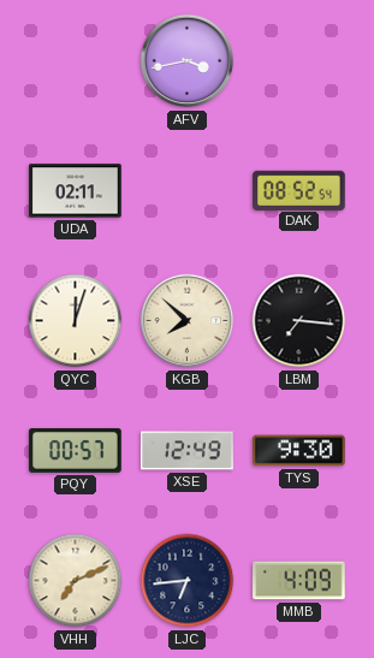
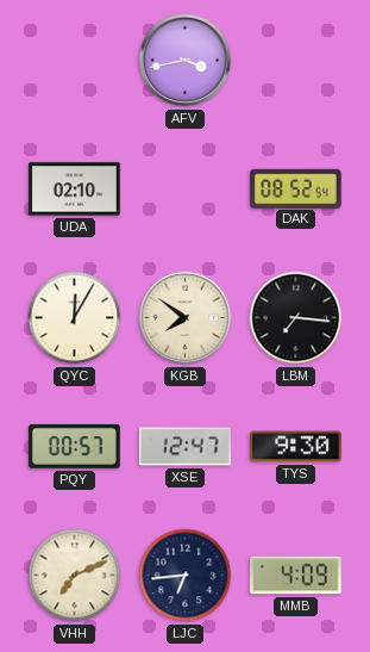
UDA: 02:11 -> 02:10 (75, 190)
QYC: 12:03 -> 12:05 (75, 318)
KGB: 7:52 -> 7:51 (186, 318)
XSE: 12:49 -> 12:47 (186, 447)
